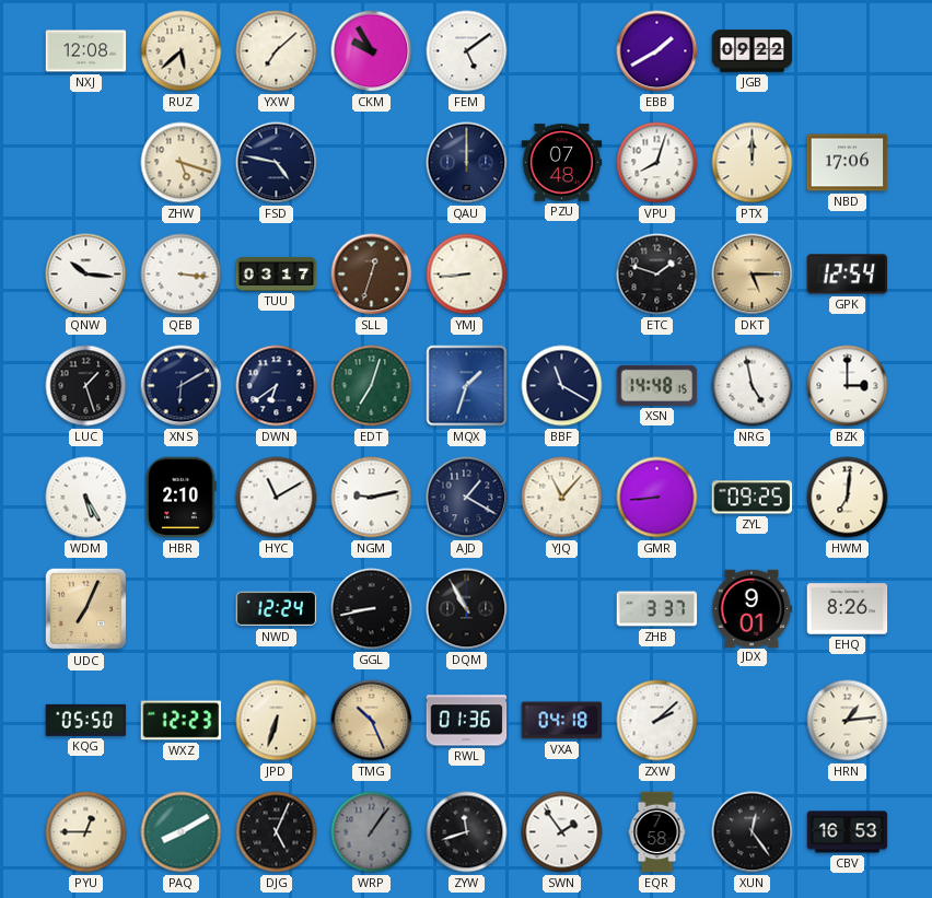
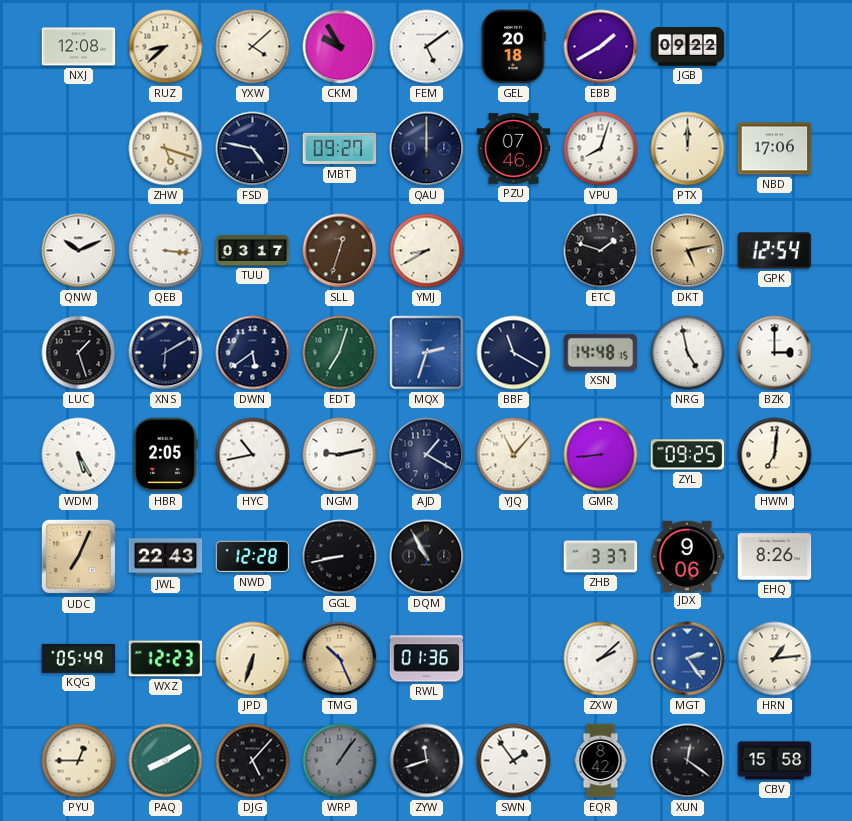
RUZ: 5:38 -> 8:38 (166, 47)
YXW: 7:08 -> 4:08 (253, 47)
GEL: none -> 20:18 (514, 47)
MBT: none -> 09:27 (340, 149)
PZU: 07:48 -> 07:46 (514, 149)
QNW: 10:16 -> 10:11 (79, 251)
YMJ: 8:44 -> 8:40 (427, 251)
DKT: 5:15 -> 5:13 (688, 251)
DWN: 6:39 -> 5:39 (253, 353)
MQX: 1:33 -> 2:33 (427, 353)
HBR: 2:10 -> 2:05 (165, 455)
HYC: 11:10 -> 10:43 (253, 455)
JWL: none -> 22:43 (166, 557)
NWD: 12:24 -> 12:28 (253, 557)
JDX: 9:01 -> 9:06 (687, 556)
KQG: 05:50 -> 05:49 (79, 658)
VXA: 04:18 -> none (562, 721)
MGT: none -> 2:24 (688, 659)
DJG: 5:04 -> 5:07 (253, 761)
EQR: 7:58 -> 8:42 (601, 761)
XUN: 12:24 -> 12:21 (688, 761)
CBV: 16:53 -> 15:58 (775, 761)
